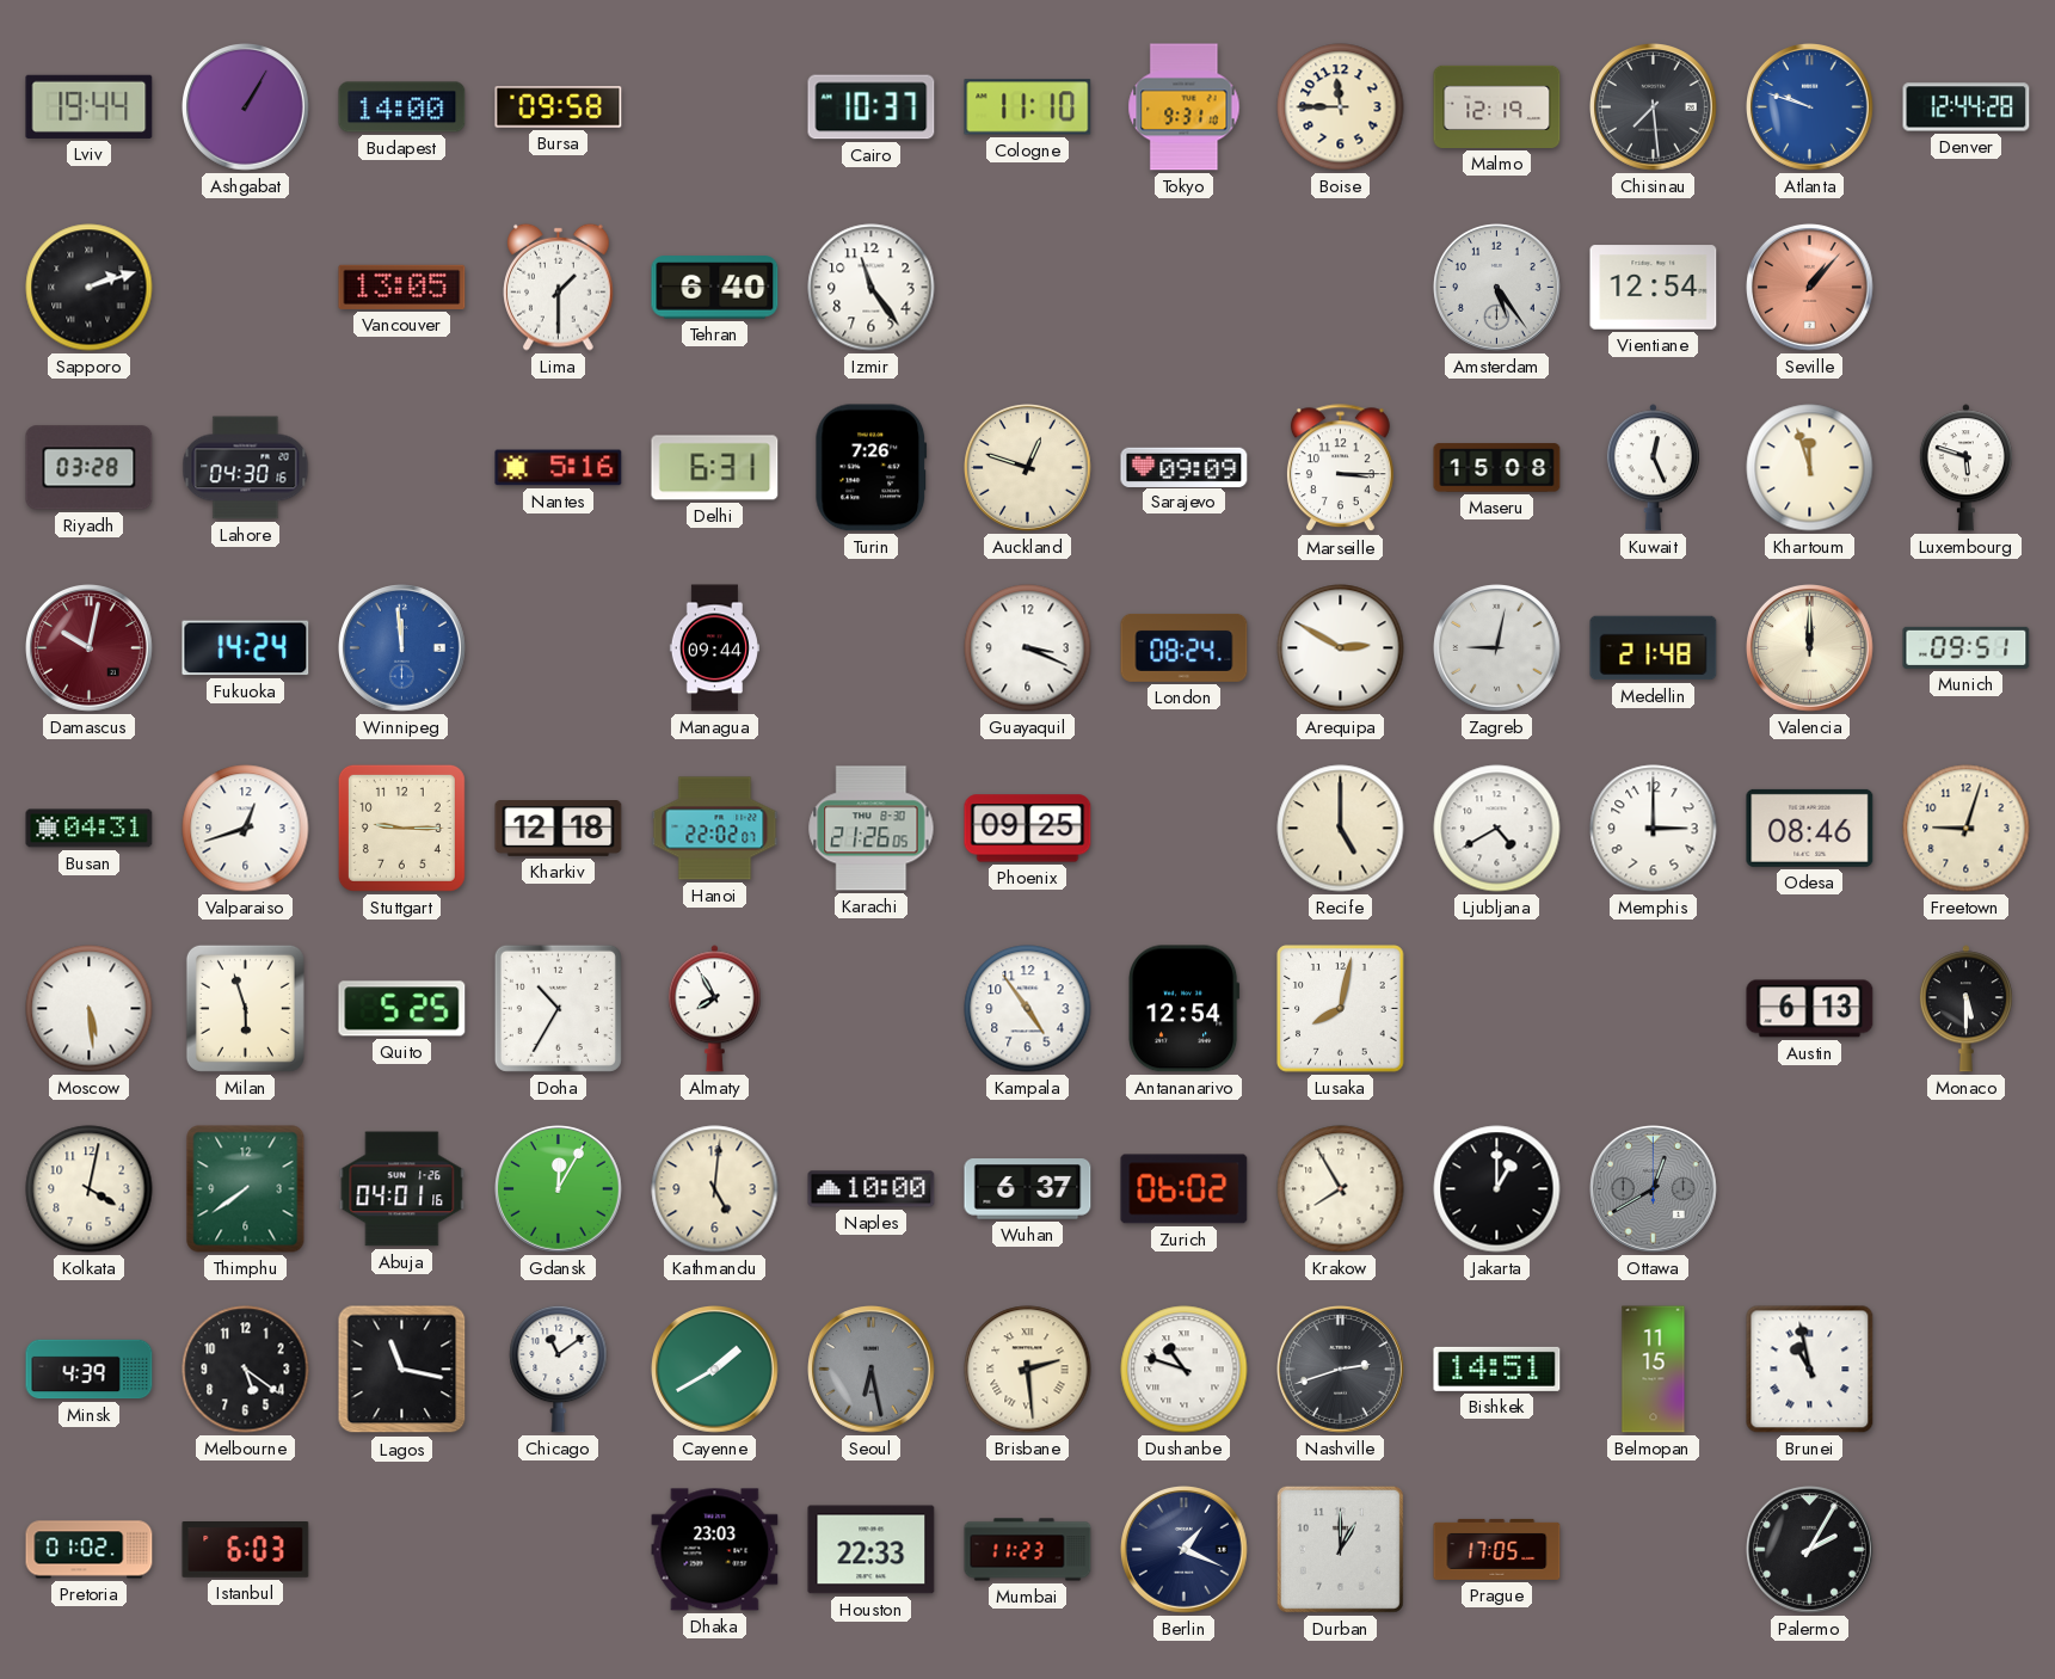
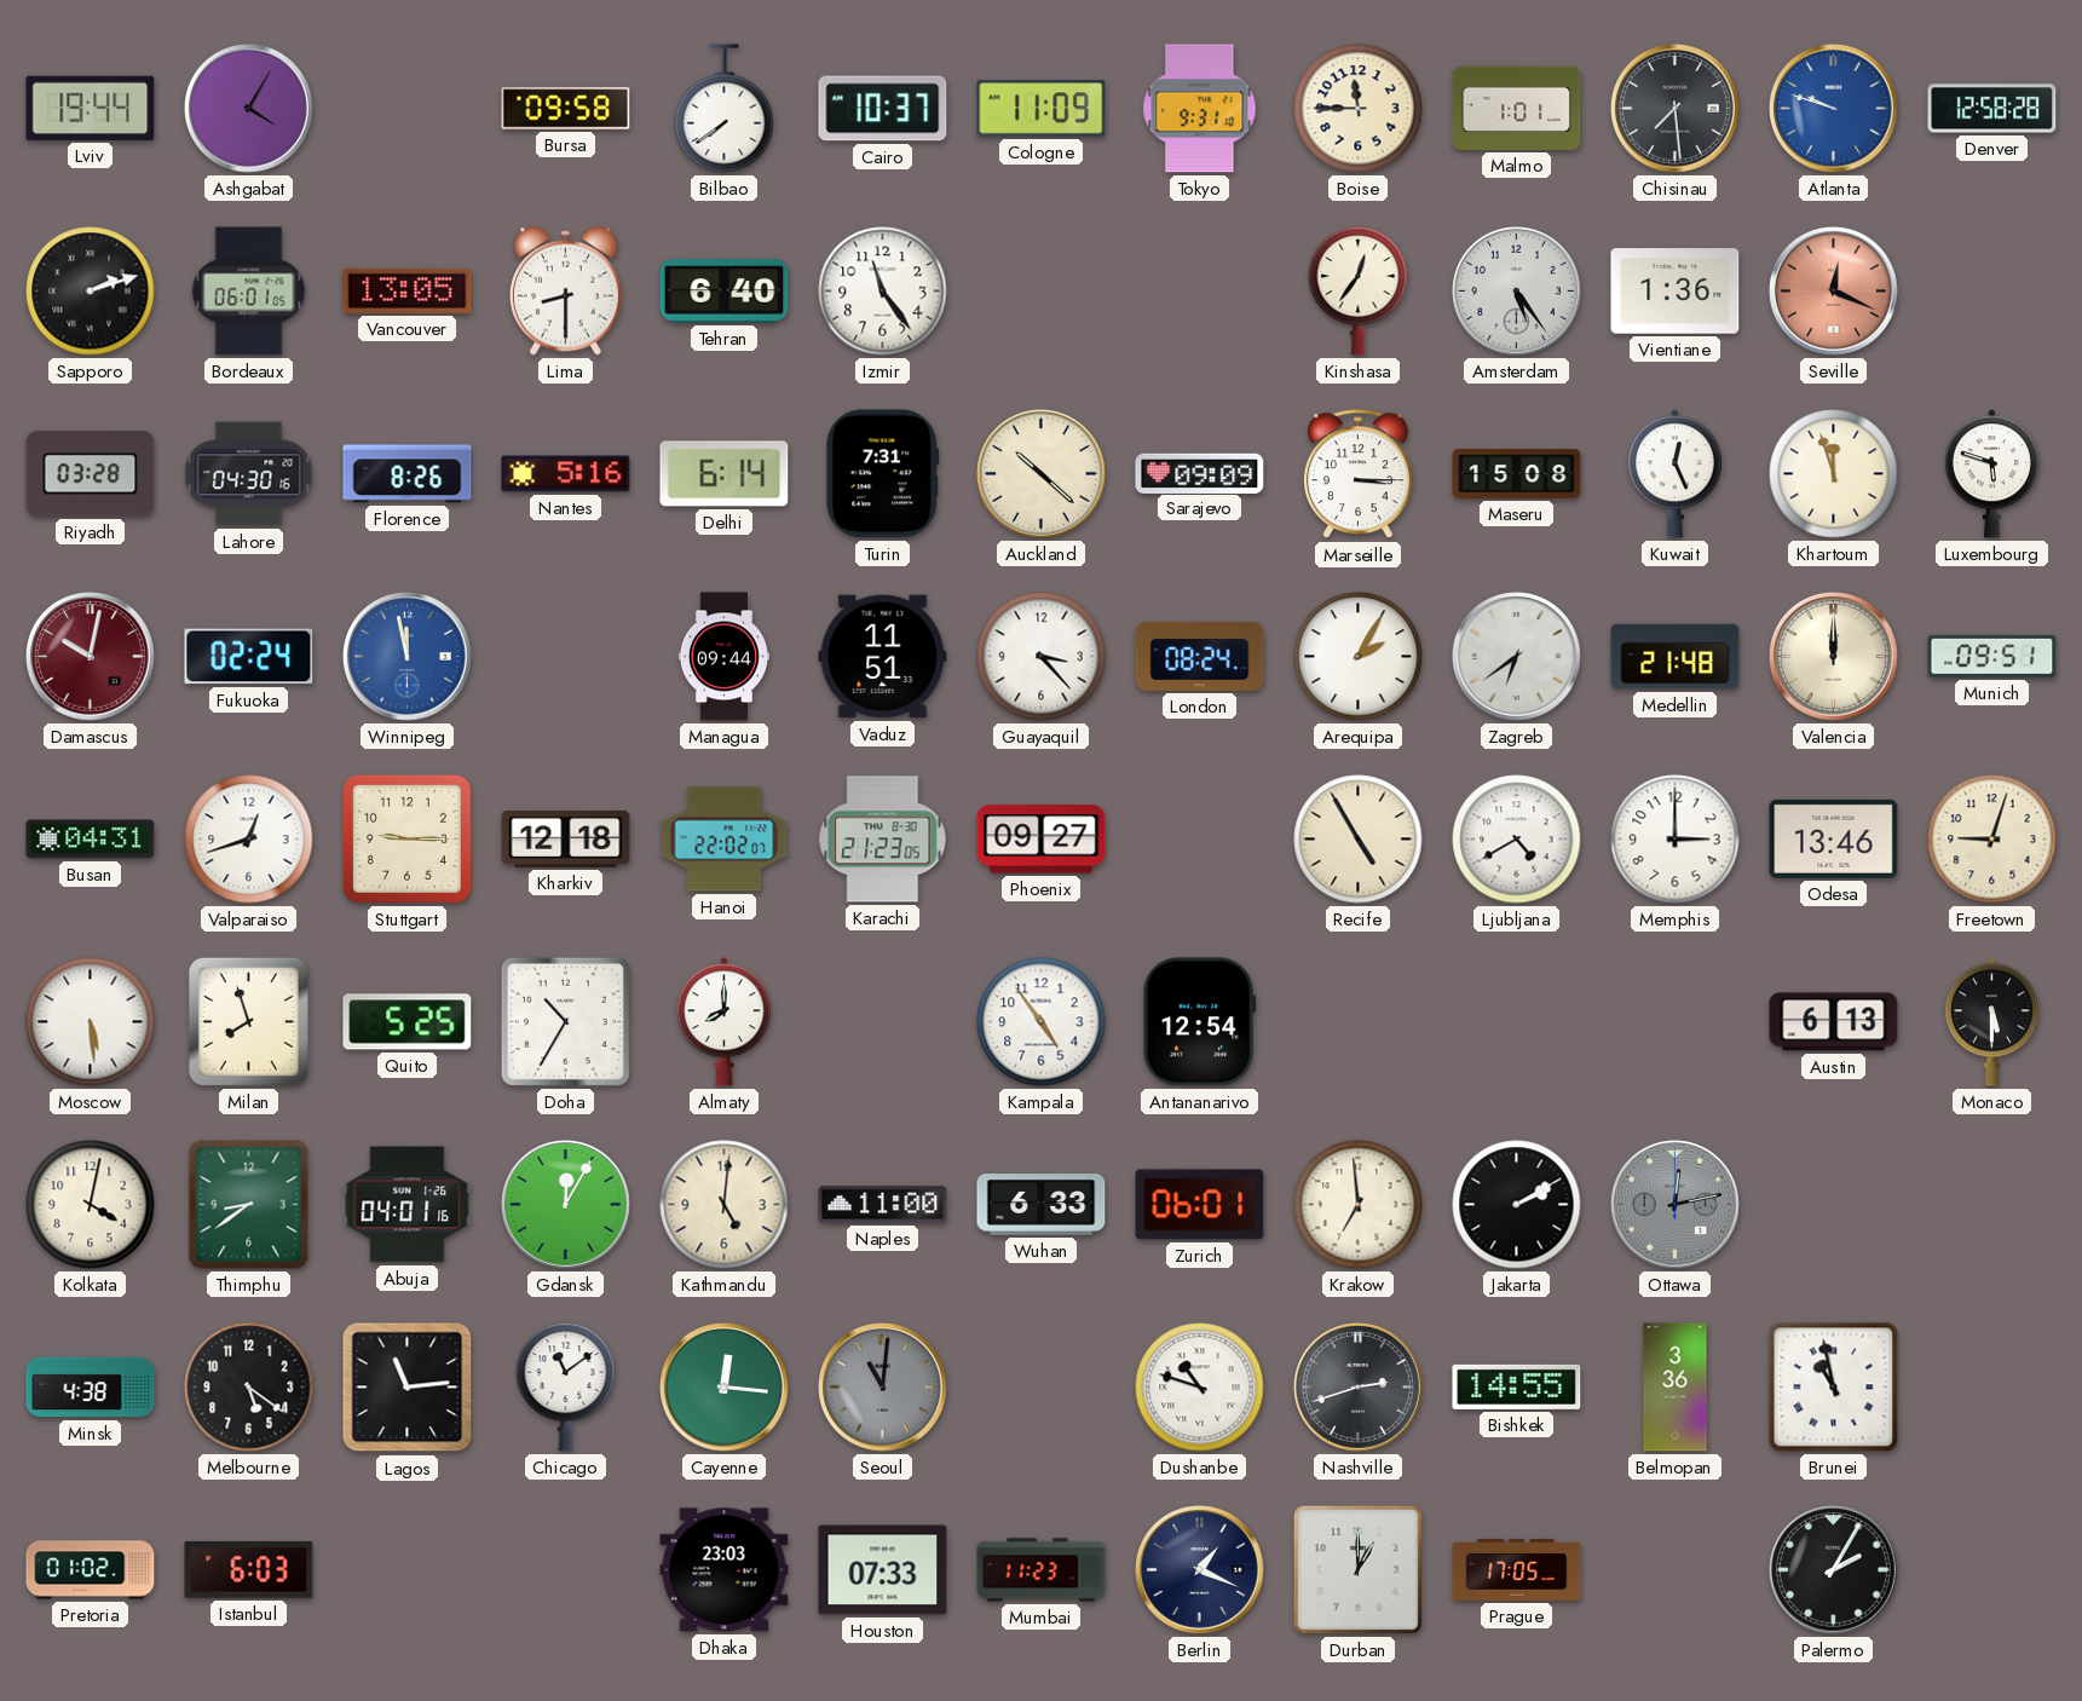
Ashgabat: 1:05 -> 4:05 (249, 109)
Budapest: 14:00 -> none (402, 107)
Bilbao: none -> 7:39 (725, 109)
Cologne: 11:10 -> 11:09 (1042, 109)
Malmo: 12:19 -> 1:01 (1517, 108)
Denver: 12:44 -> 12:58 (1992, 109)
Bordeaux: none -> 06:01 (249, 292)
Lima: 1:30 -> 8:30 (566, 290)
Kinshasa: none -> 12:36 (1359, 290)
Vientiane: 12:54 -> 1:36 (1676, 292)
Seville: 1:07 -> 12:19 (1834, 292)
Florence: none -> 8:26 (408, 474)
Delhi: 6:31 -> 6:14 (725, 474)
Turin: 7:26 -> 7:31 (883, 474)
Auckland: 12:48 -> 10:22 (1042, 474)
Fukuoka: 14:24 -> 02:24 (249, 657)
Winnipeg: 11:59 -> 11:58 (408, 657)
Vaduz: none -> 11:51 (883, 657)
Guayaquil: 3:19 -> 3:23 (1042, 657)
Arequipa: 2:50 -> 2:05 (1359, 657)
Zagreb: 9:02 -> 6:39 (1517, 657)
Karachi: 21:26 -> 21:23 (883, 840)
Phoenix: 09:25 -> 09:27 (1042, 840)
Recife: 5:00 -> 4:55 (1359, 840)
Odesa: 08:46 -> 13:46 (1834, 838)
Milan: 5:57 -> 7:57 (248, 1021)
Almaty: 7:55 -> 8:00 (723, 1022)
Lusaka: 8:02 -> none (1341, 1009)
Thimphu: 7:39 -> 8:39 (249, 1205)
Naples: 10:00 -> 11:00 (883, 1205)
Wuhan: 6:37 -> 6:33 (1042, 1205)
Zurich: 06:02 -> 06:01 (1200, 1205)
Krakow: 7:55 -> 6:59 (1359, 1205)
Jakarta: 1:00 -> 2:10 (1517, 1205)
Ottawa: 12:40 -> 12:13 (1676, 1205)
Minsk: 4:39 -> 4:38 (91, 1388)
Lagos: 11:17 -> 11:14 (408, 1388)
Cayenne: 1:40 -> 12:16 (725, 1388)
Seoul: 6:28 -> 11:01 (883, 1388)
Brisbane: 2:29 -> none (1028, 1370)
Bishkek: 14:51 -> 14:55 (1517, 1386)
Belmopan: 11:15 -> 3:36 (1676, 1388)
Houston: 22:33 -> 07:33 (883, 1570)
